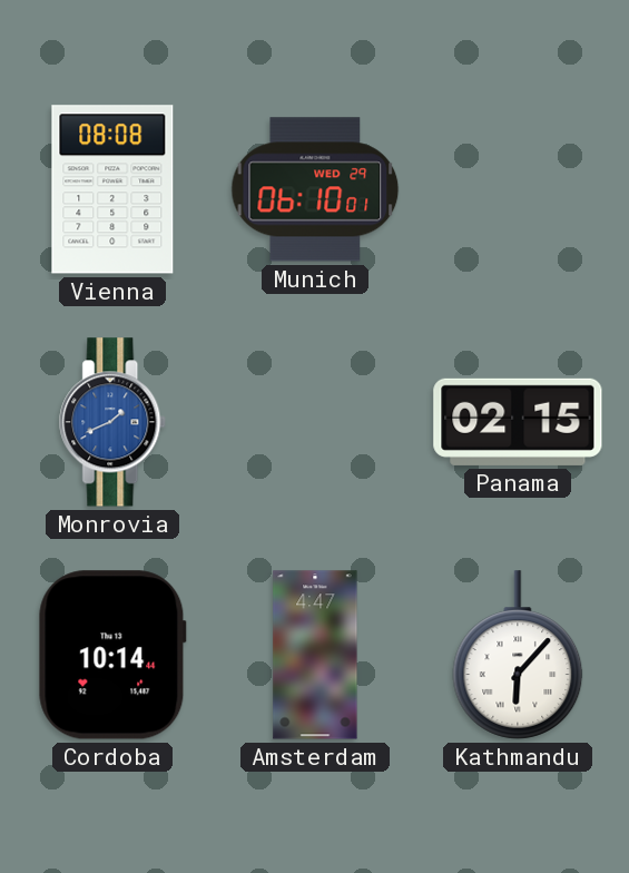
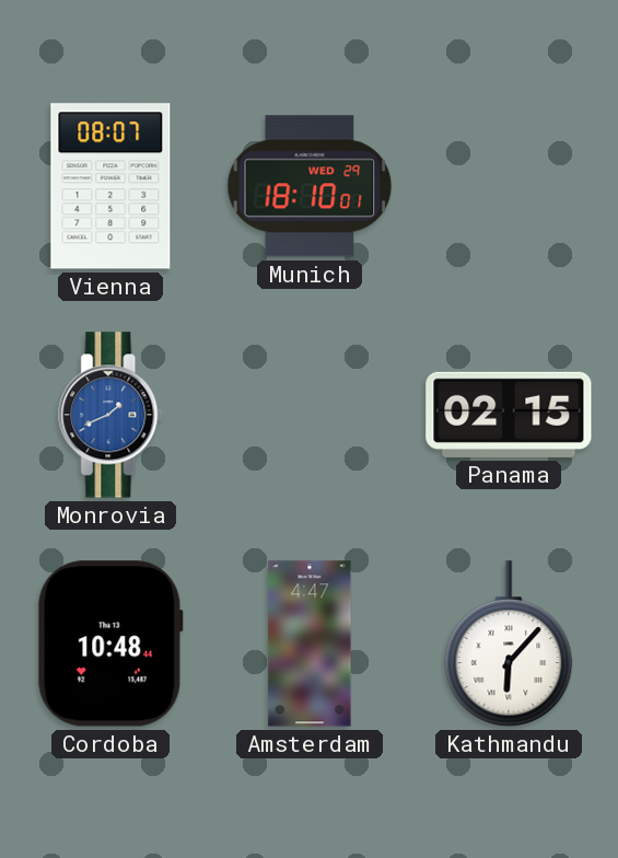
Vienna: 08:08 -> 08:07 (110, 186)
Munich: 06:10 -> 18:10 (310, 186)
Cordoba: 10:14 -> 10:48 (110, 643)
